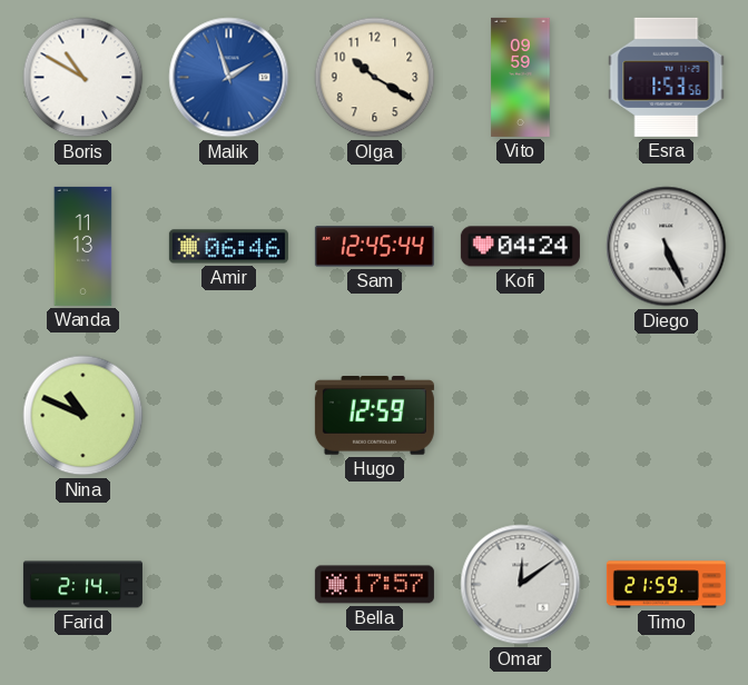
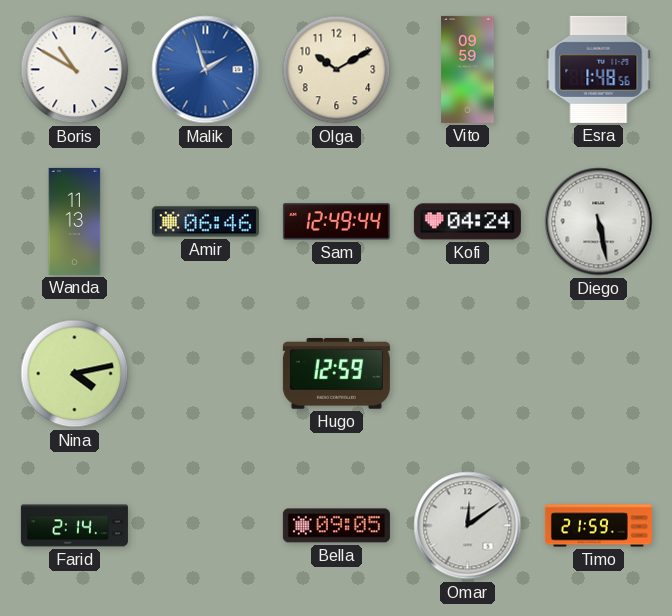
Olga: 10:20 -> 10:10 (337, 70)
Esra: 1:53 -> 1:48 (599, 69)
Sam: 12:45 -> 12:49 (336, 222)
Diego: 5:26 -> 5:28 (599, 222)
Nina: 10:49 -> 4:13 (75, 374)
Bella: 17:57 -> 09:05 (336, 526)
